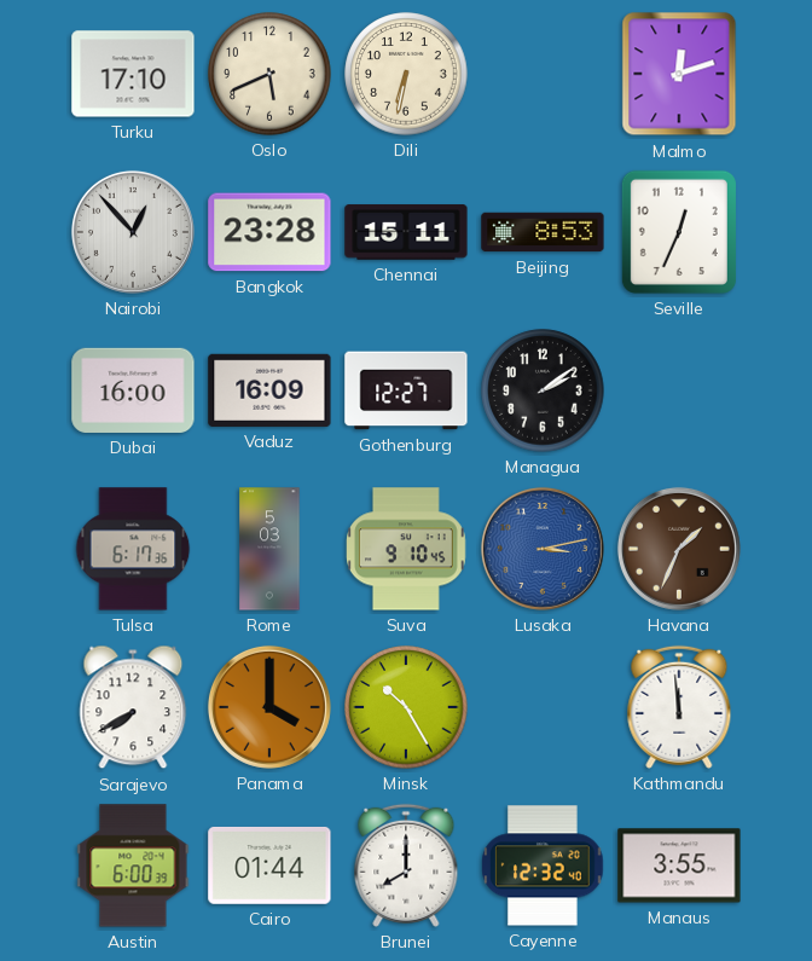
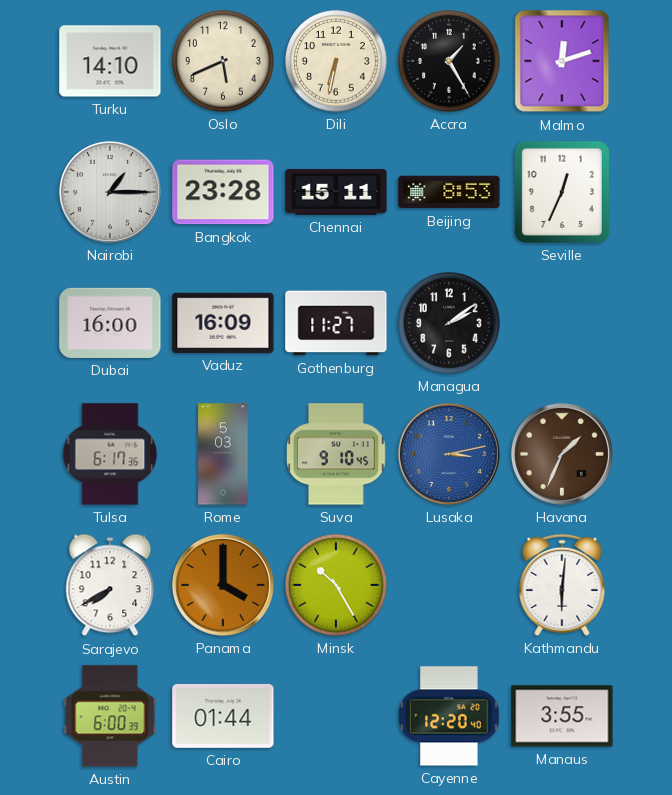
Turku: 17:10 -> 14:10 (110, 61)
Accra: none -> 1:25 (449, 61)
Nairobi: 12:53 -> 1:15 (110, 192)
Gothenburg: 12:27 -> 11:27 (336, 323)
Kathmandu: 11:59 -> 6:01 (562, 585)
Brunei: 8:00 -> none (406, 866)
Cayenne: 12:32 -> 12:20 (449, 716)
